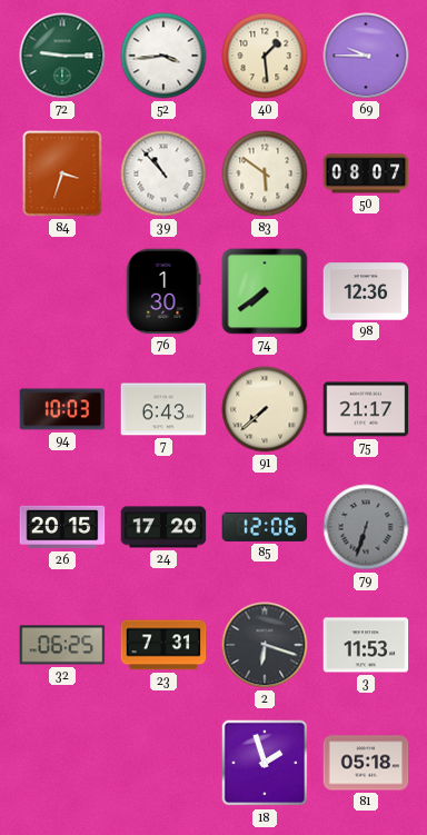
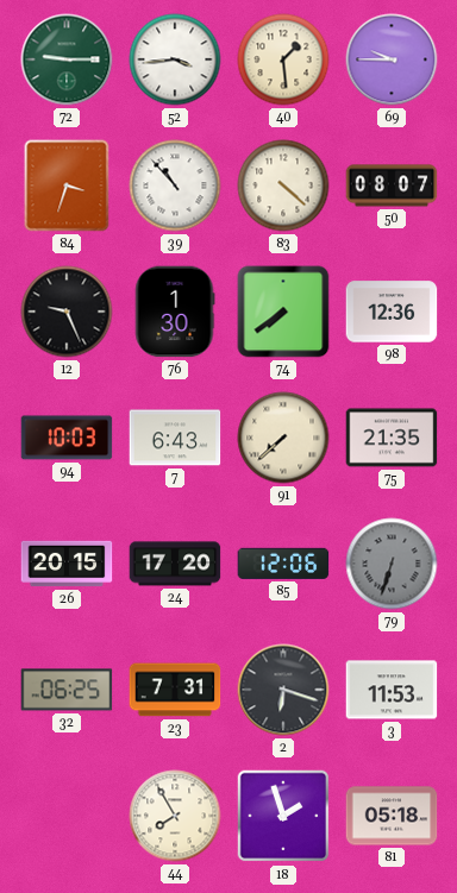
83: 5:51 -> 4:22 (283, 185)
12: none -> 9:26 (67, 312)
75: 21:17 -> 21:35 (392, 438)
44: none -> 7:55 (175, 816)
